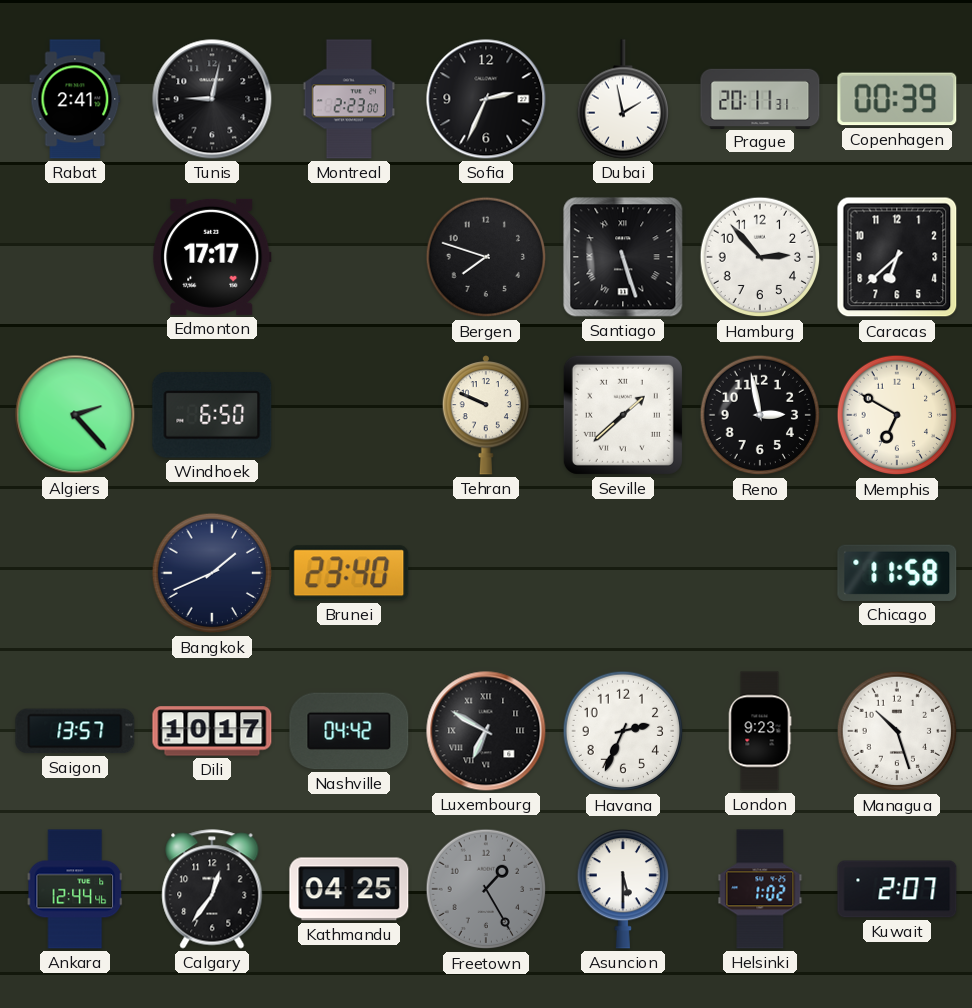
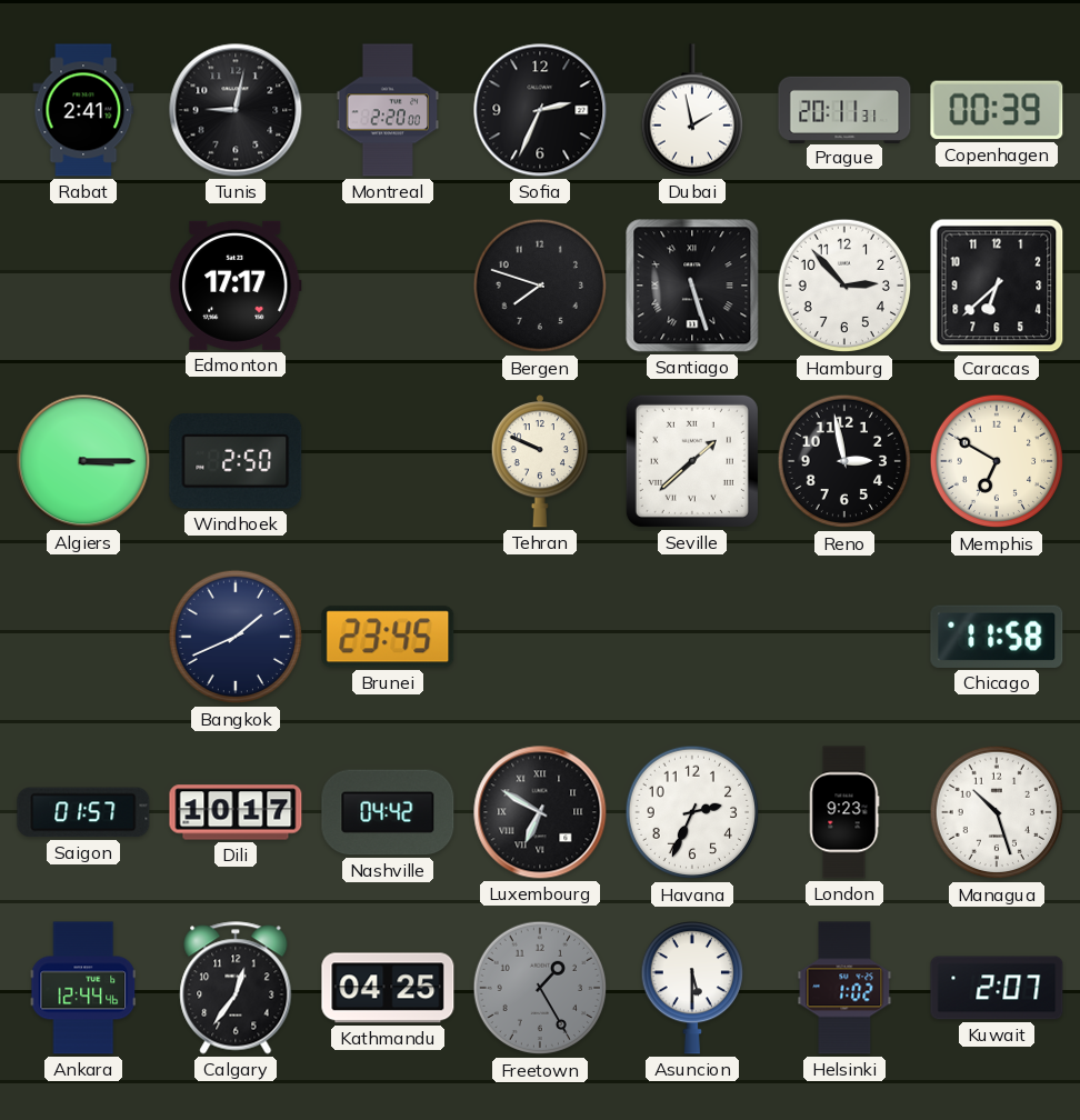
Montreal: 2:23 -> 2:20 (388, 110)
Algiers: 2:23 -> 3:15 (83, 461)
Windhoek: 6:50 -> 2:50 (236, 461)
Brunei: 23:40 -> 23:45 (388, 637)
Saigon: 13:57 -> 01:57 (83, 812)
